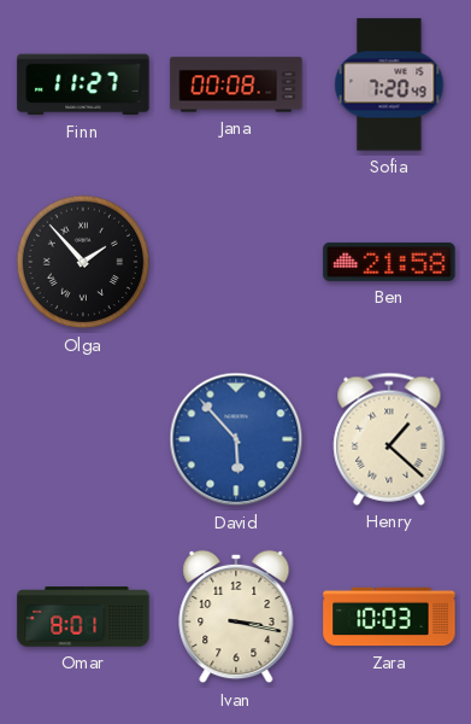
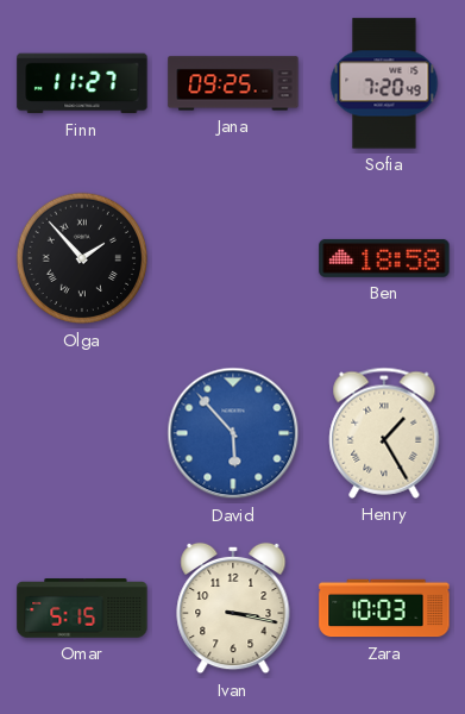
Jana: 00:08 -> 09:25 (233, 83)
Ben: 21:58 -> 18:58 (384, 258)
Henry: 1:22 -> 1:25 (384, 433)
Omar: 8:01 -> 5:15 (82, 608)
